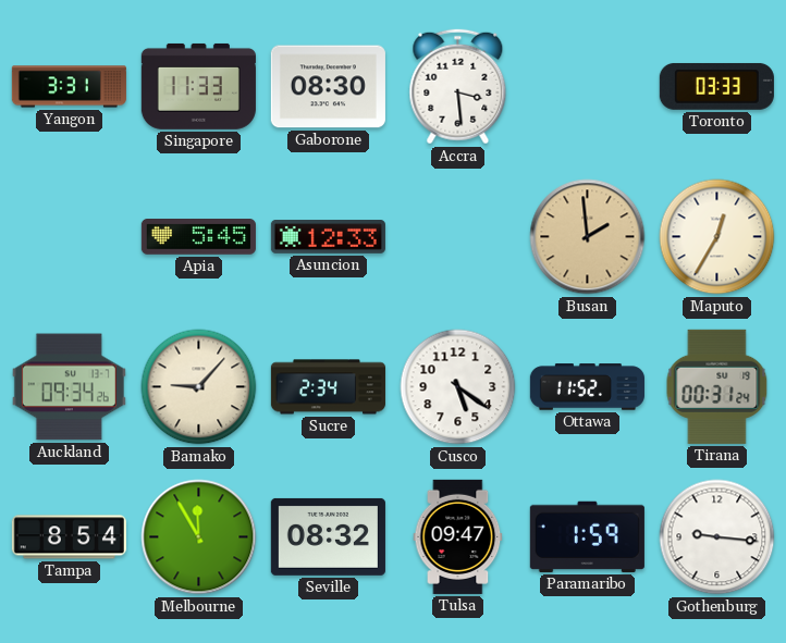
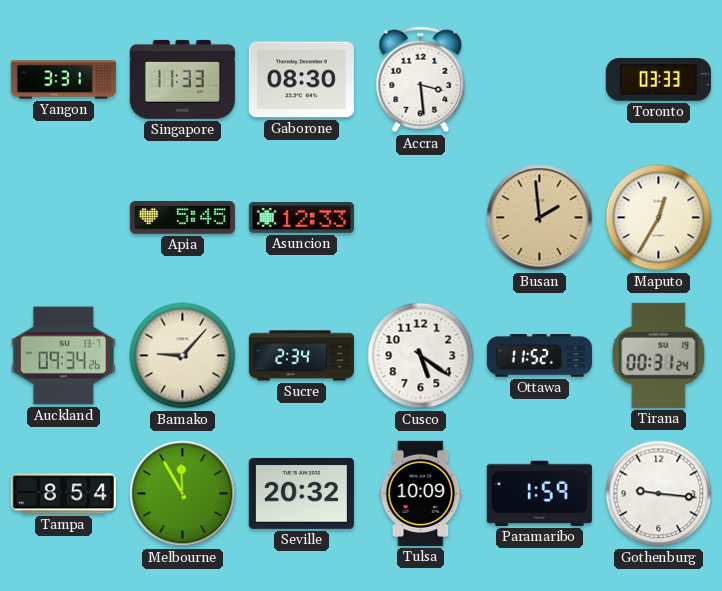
Seville: 08:32 -> 20:32 (301, 493)
Tulsa: 09:47 -> 10:09 (421, 493)
